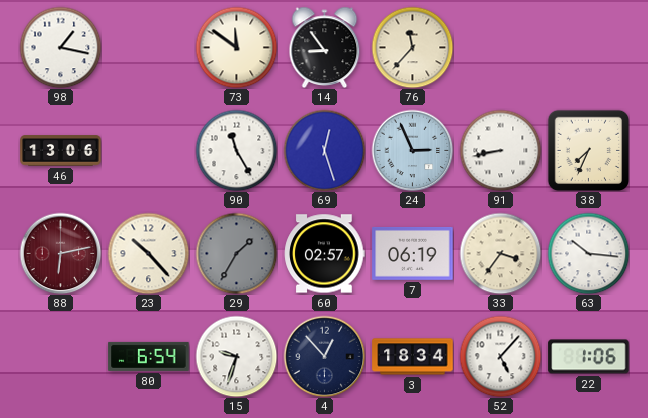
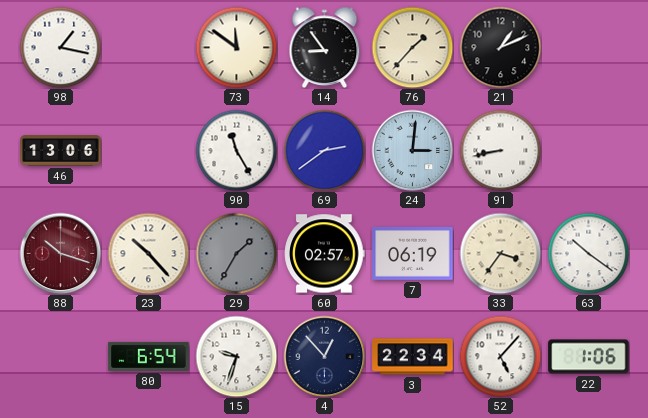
76: 11:37 -> 1:37 (412, 47)
21: none -> 1:11 (500, 47)
69: 12:27 -> 2:39 (324, 150)
24: 2:56 -> 3:01 (412, 150)
38: 7:34 -> none (588, 150)
88: 6:13 -> 10:18 (60, 253)
63: 10:16 -> 10:21 (588, 253)
3: 18:34 -> 22:34 (413, 357)
